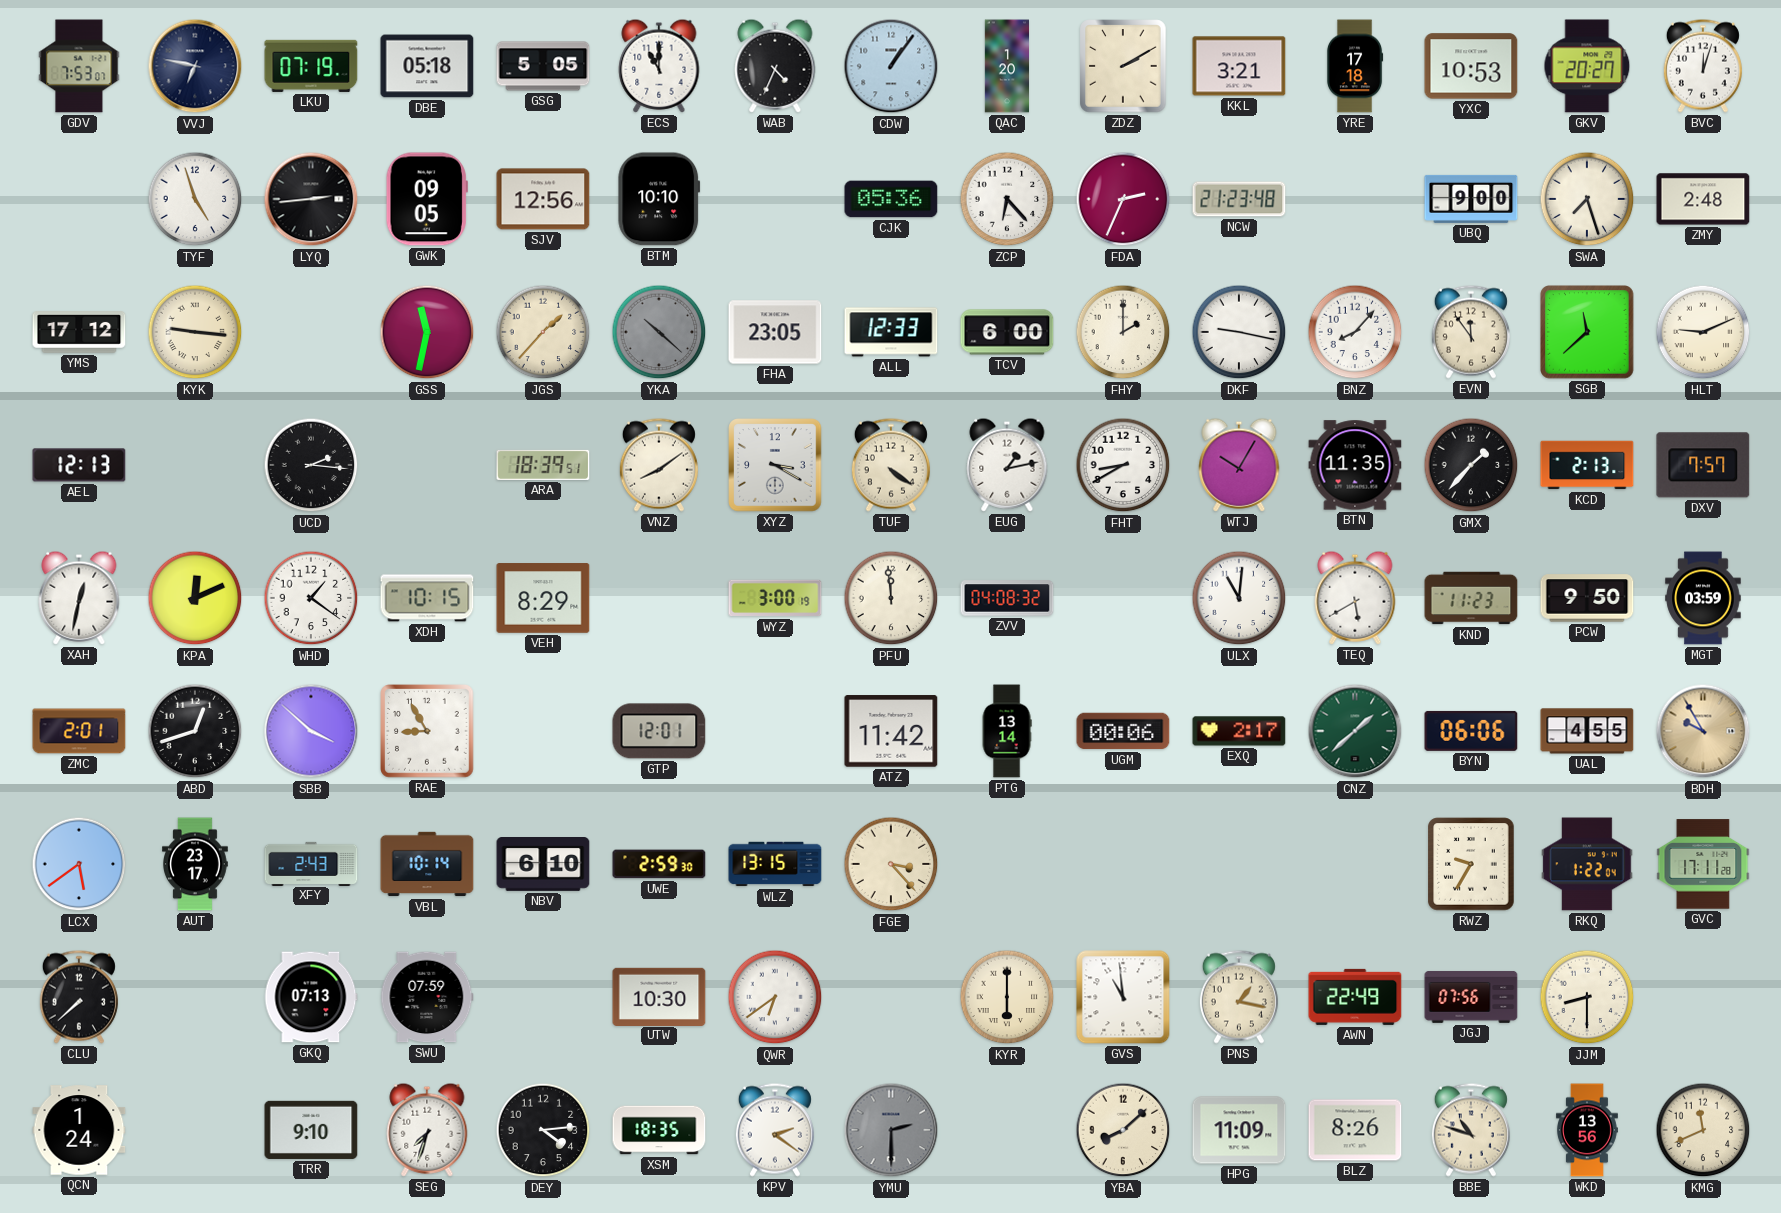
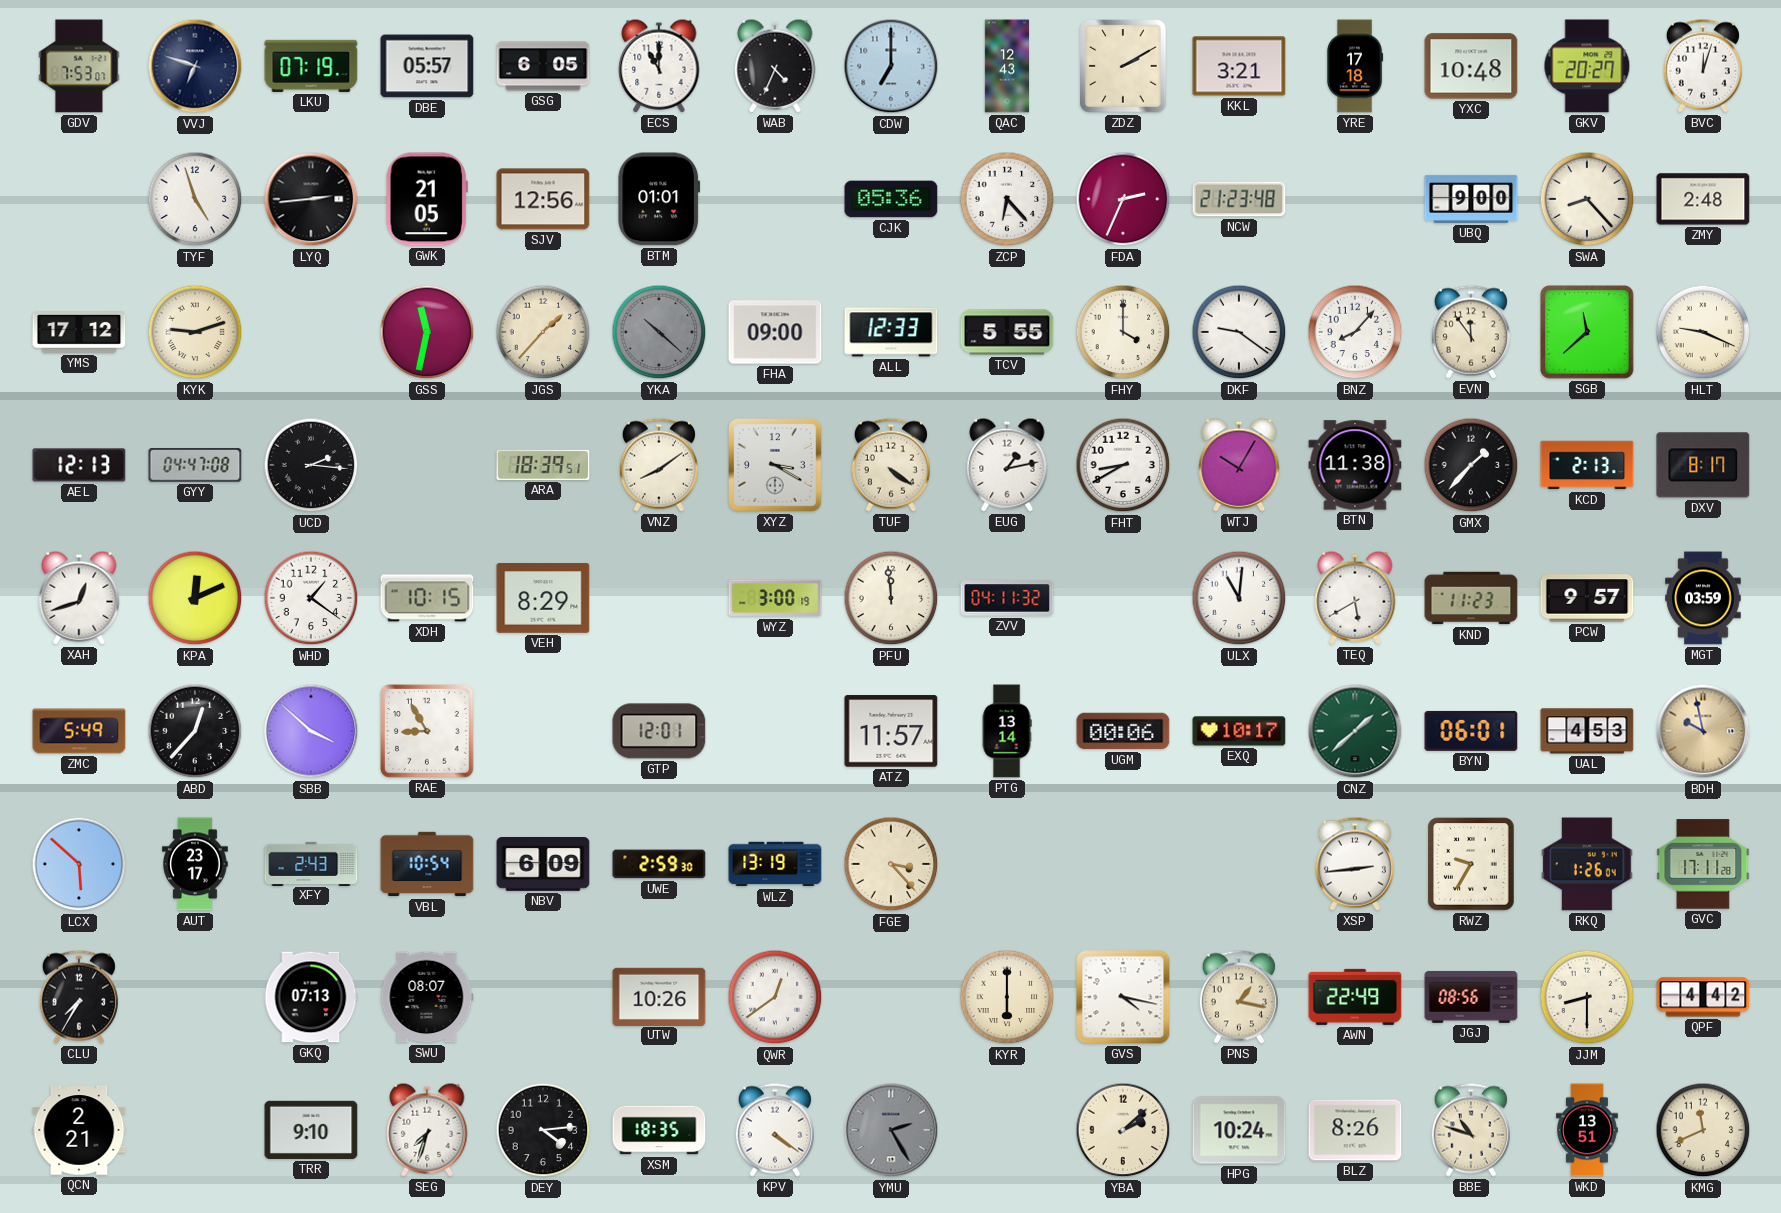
VVJ: 6:47 -> 6:48 (195, 66)
DBE: 05:18 -> 05:57 (427, 66)
GSG: 5:05 -> 6:05 (543, 66)
CDW: 1:06 -> 7:00 (891, 66)
QAC: 1:20 -> 12:43 (1006, 66)
YXC: 10:53 -> 10:48 (1471, 66)
GWK: 09:05 -> 21:05 (427, 199)
BTM: 10:10 -> 01:01 (659, 199)
SWA: 7:27 -> 8:23 (1587, 199)
KYK: 9:16 -> 9:12 (195, 332)
FHA: 23:05 -> 09:00 (775, 332)
TCV: 6:00 -> 5:55 (1007, 332)
FHY: 2:00 -> 4:00 (1123, 332)
DKF: 9:17 -> 9:21 (1239, 332)
HLT: 9:11 -> 9:19 (1703, 332)
GYY: none -> 04:47 (195, 465)
BTN: 11:35 -> 11:38 (1355, 465)
DXV: 7:57 -> 8:17 (1703, 465)
XAH: 12:32 -> 12:42 (79, 598)
ZVV: 04:08 -> 04:11 (1007, 598)
PCW: 9:50 -> 9:57 (1587, 598)
ZMC: 2:01 -> 5:49 (79, 731)
ABD: 12:42 -> 12:37 (195, 731)
ATZ: 11:42 -> 11:57 (891, 731)
EXQ: 2:17 -> 10:17 (1239, 731)
BYN: 06:06 -> 06:01 (1471, 731)
UAL: 4:55 -> 4:53 (1587, 731)
BDH: 9:55 -> 9:58 (1703, 731)
LCX: 5:39 -> 5:52 (79, 864)
VBL: 10:14 -> 10:54 (427, 864)
NBV: 6:10 -> 6:09 (543, 865)
WLZ: 13:15 -> 13:19 (775, 864)
XSP: none -> 2:44 (1355, 864)
RKQ: 1:22 -> 1:26 (1587, 864)
CLU: 7:38 -> 7:35 (79, 997)
SWU: 07:59 -> 08:07 (427, 997)
UTW: 10:30 -> 10:26 (659, 996)
QWR: 6:39 -> 12:39 (775, 997)
GVS: 10:59 -> 4:17 (1123, 997)
JGJ: 07:56 -> 08:56 (1471, 997)
QPF: none -> 4:42 (1703, 997)
QCN: 1:24 -> 2:21 (79, 1130)
KPV: 2:21 -> 4:21 (775, 1130)
YMU: 2:30 -> 2:25 (891, 1130)
YBA: 8:08 -> 2:08 (1123, 1130)
HPG: 11:09 -> 10:24 (1239, 1130)
WKD: 13:56 -> 13:51 (1587, 1130)
